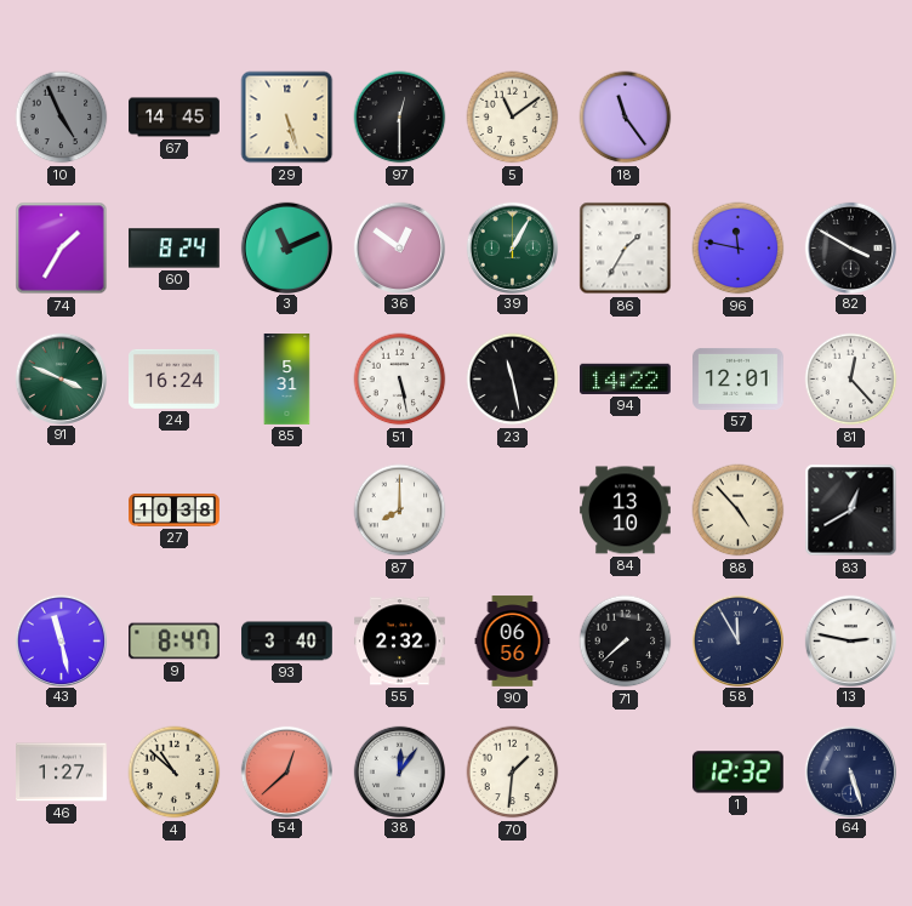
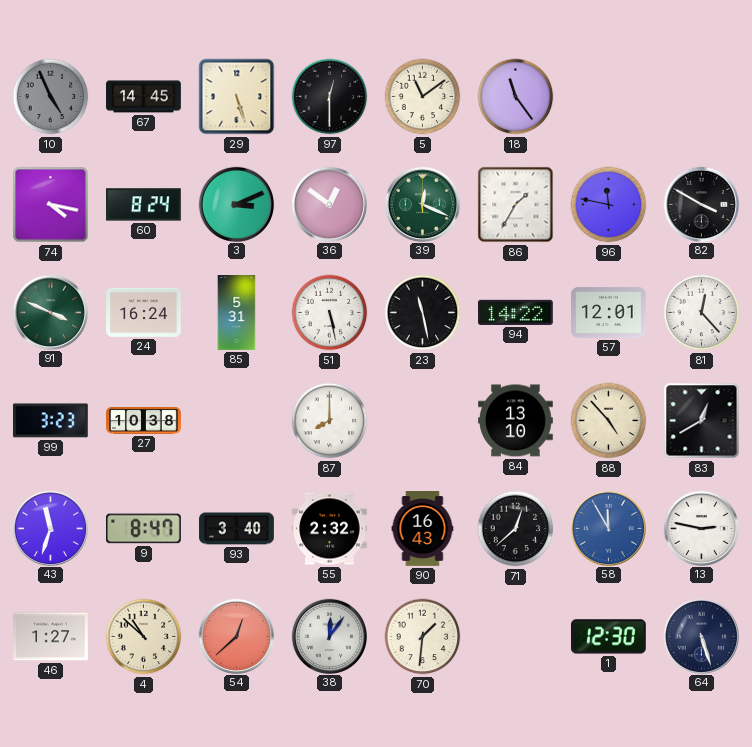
74: 1:35 -> 4:17 (51, 205)
3: 11:11 -> 3:11 (236, 204)
39: 1:05 -> 12:19 (422, 204)
99: none -> 3:23 (50, 421)
43: 11:28 -> 11:33 (50, 528)
90: 06:56 -> 16:43 (423, 529)
71: 7:38 -> 12:38 (516, 529)
58 dial: navy -> blue (608, 528)
1: 12:32 -> 12:30 (608, 637)
